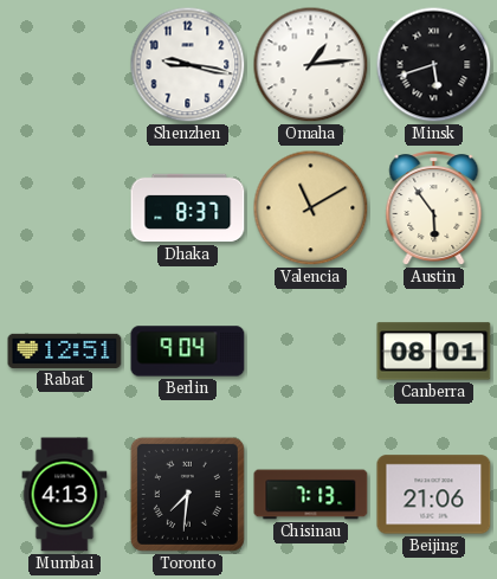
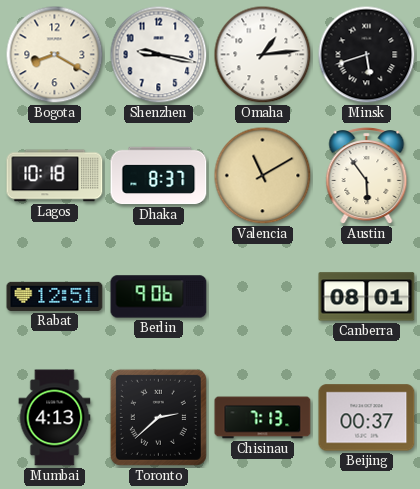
Bogota: none -> 8:20 (55, 55)
Lagos: none -> 10:18 (55, 176)
Berlin: 9:04 -> 9:06 (159, 297)
Toronto: 7:31 -> 2:38 (158, 417)
Beijing: 21:06 -> 00:37 (367, 418)
